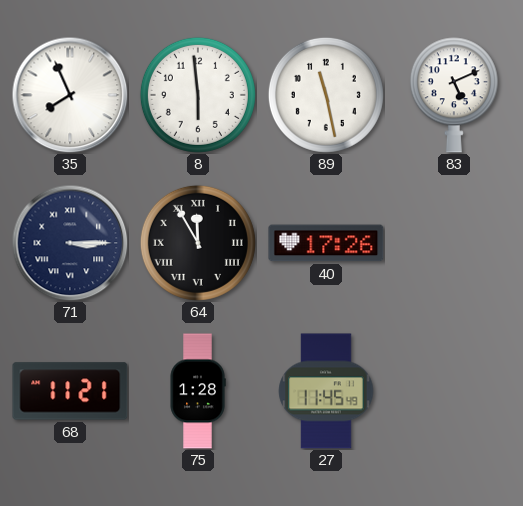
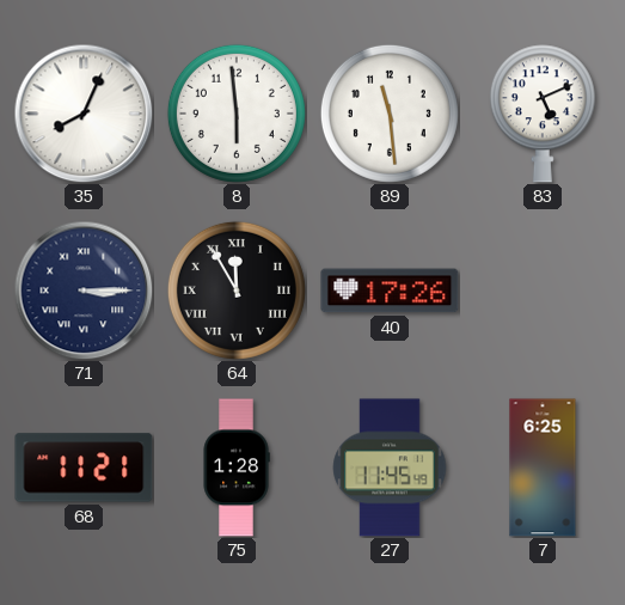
35: 7:56 -> 8:04 (84, 114)
89: 11:28 -> 11:29 (390, 114)
7: none -> 6:25 (543, 467)
